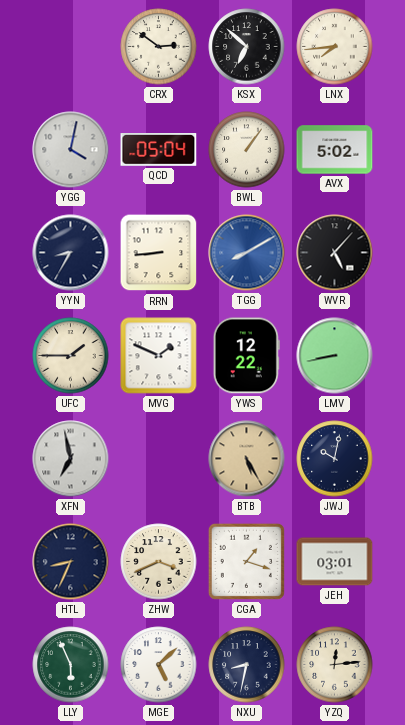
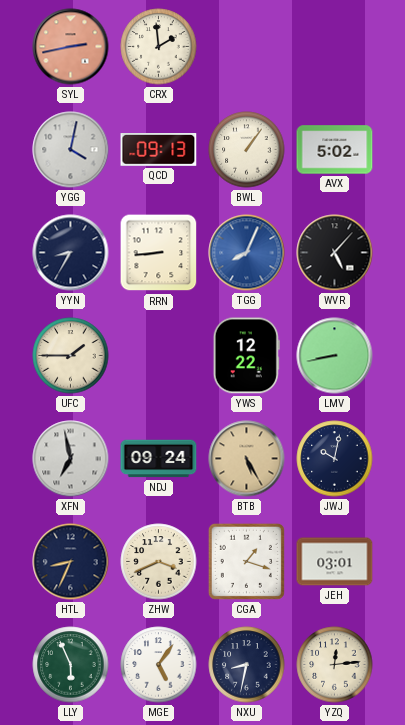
SYL: none -> 2:43 (71, 47)
CRX: 2:51 -> 1:59 (159, 47)
KSX: 6:52 -> none (247, 47)
LNX: 7:44 -> none (335, 47)
QCD: 05:04 -> 09:13 (159, 150)
TGG: 8:10 -> 8:04 (247, 253)
MVG: 1:49 -> none (159, 356)
NDJ: none -> 09:24 (159, 459)
MGE: 5:08 -> 5:06 (159, 665)
